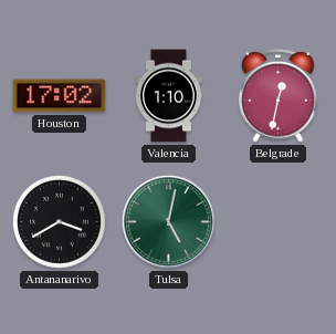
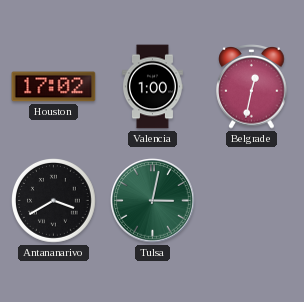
Valencia: 1:10 -> 1:00 (152, 87)
Tulsa: 5:02 -> 3:02 (153, 201)
